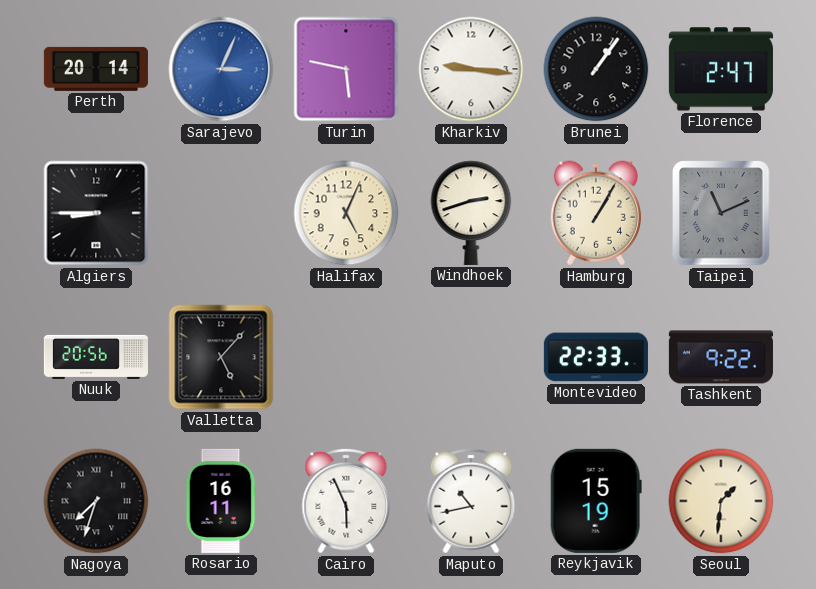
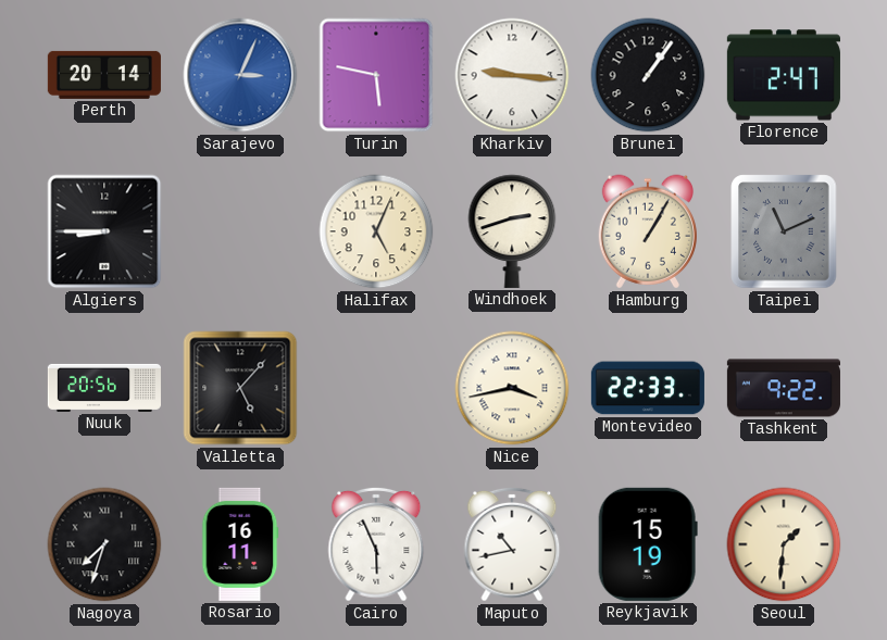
Nice: none -> 3:43 (512, 388)
